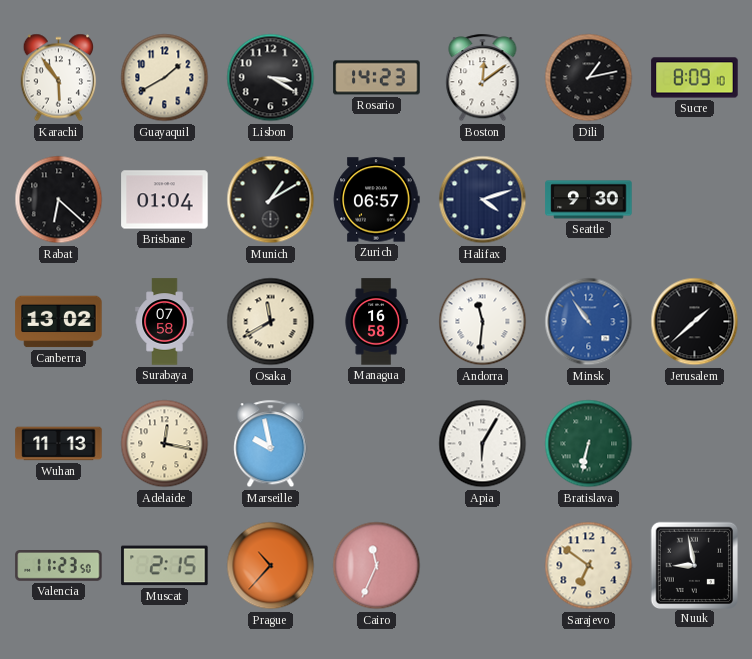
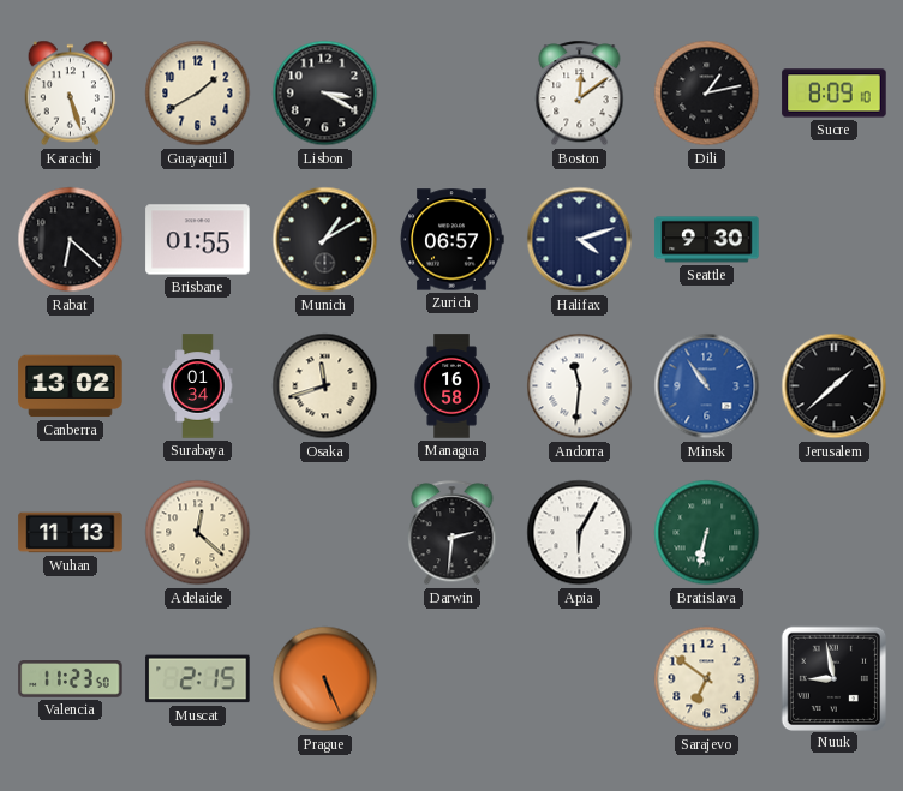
Karachi: 5:54 -> 5:27 (71, 94)
Rosario: 14:23 -> none (377, 78)
Brisbane: 01:04 -> 01:55 (198, 240)
Surabaya: 07:58 -> 01:34 (198, 386)
Osaka: 11:40 -> 11:42 (325, 386)
Adelaide: 12:17 -> 12:22 (198, 533)
Marseille: 9:58 -> none (271, 444)
Darwin: none -> 2:31 (453, 533)
Prague: 10:37 -> 5:26 (325, 679)
Cairo: 11:34 -> none (377, 566)
